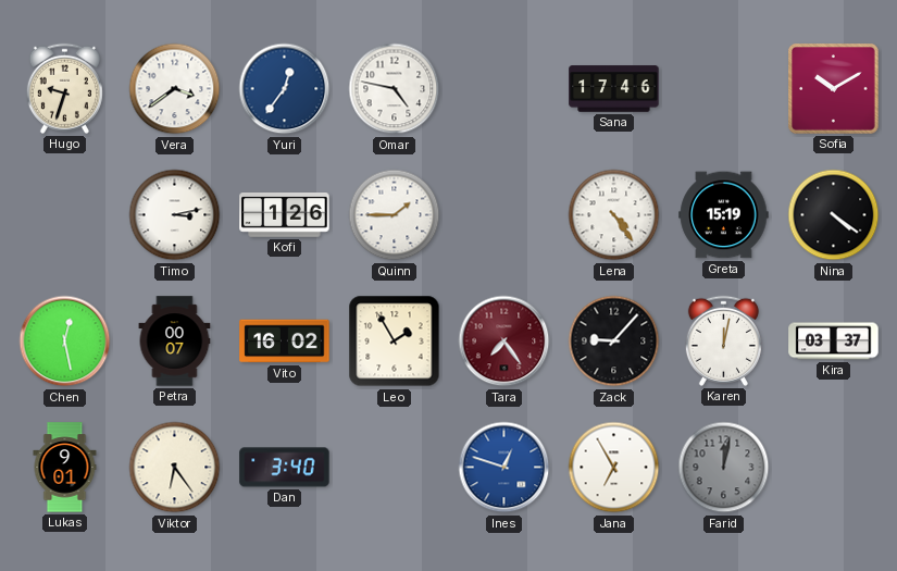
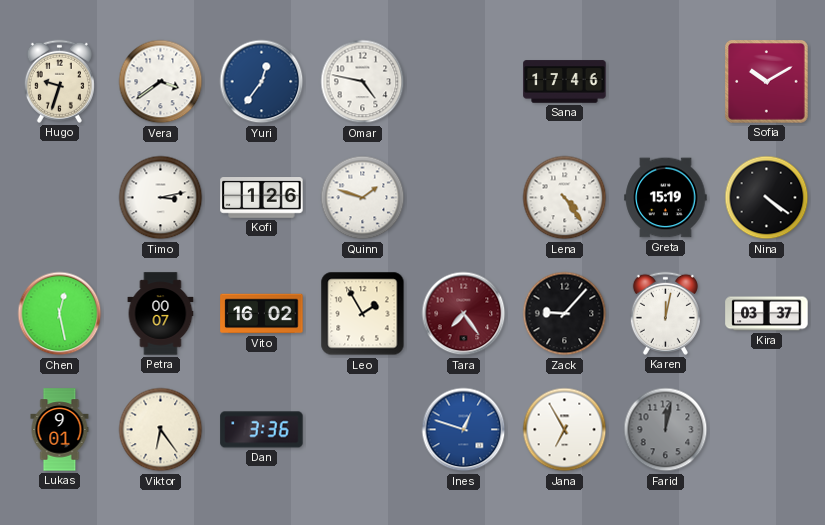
Quinn: 1:45 -> 1:48 (363, 198)
Dan: 3:40 -> 3:36 (262, 430)
